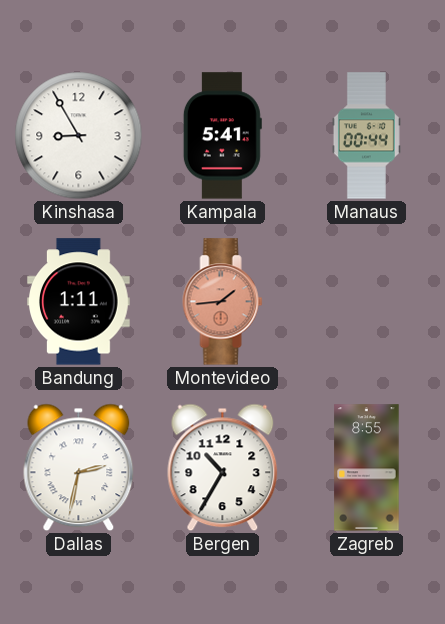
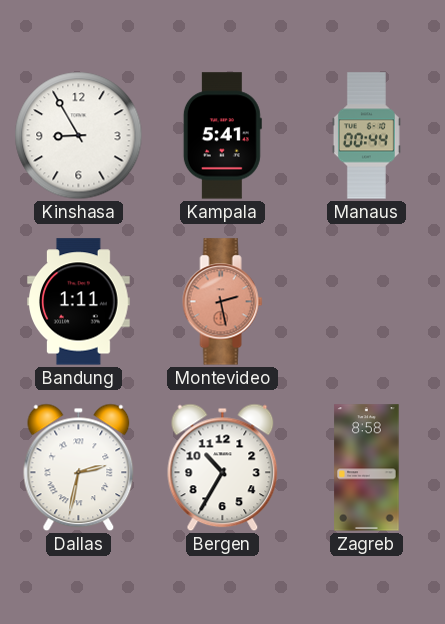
Montevideo: 1:44 -> 2:28 (223, 302)
Zagreb: 8:55 -> 8:58 (367, 468)
